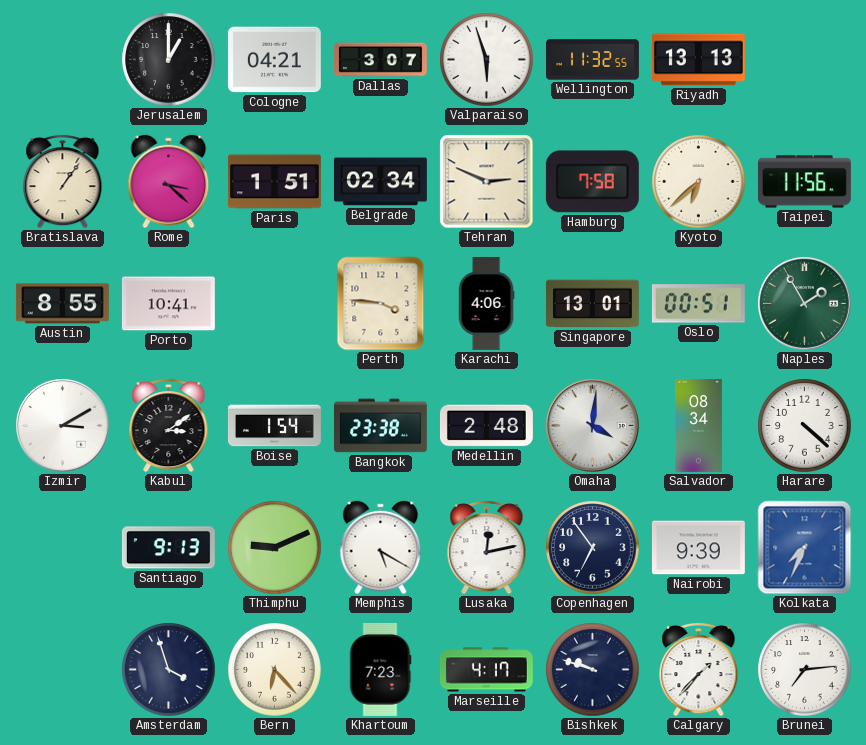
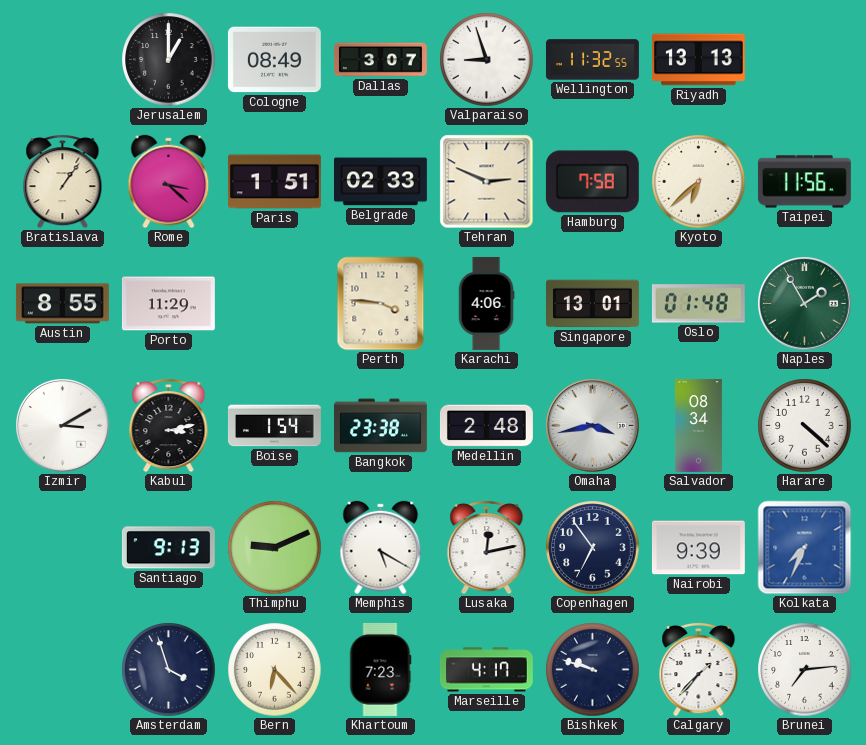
Cologne: 04:21 -> 08:49 (274, 60)
Valparaiso: 5:57 -> 8:57 (487, 60)
Belgrade: 02:34 -> 02:33 (380, 182)
Porto: 10:41 -> 11:29 (168, 304)
Oslo: 00:51 -> 01:48 (698, 304)
Kabul: 3:09 -> 3:13 (169, 425)
Omaha: 4:01 -> 3:43 (593, 426)
